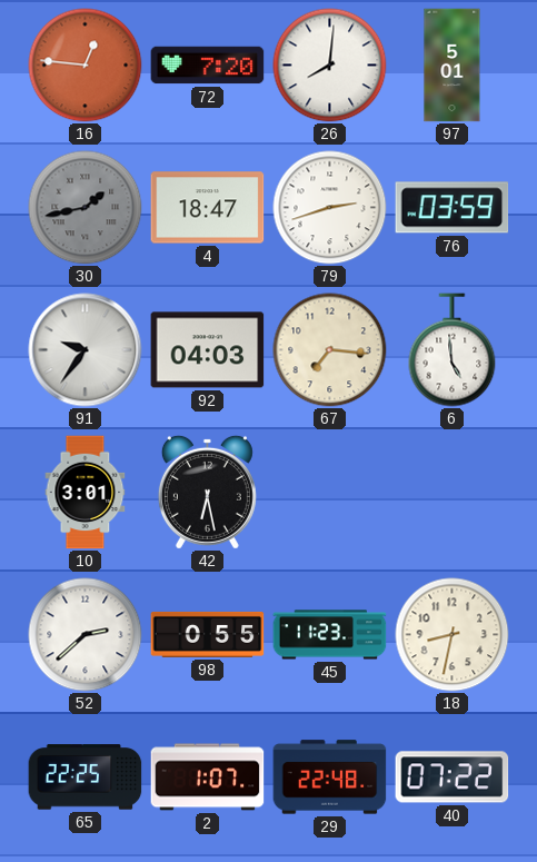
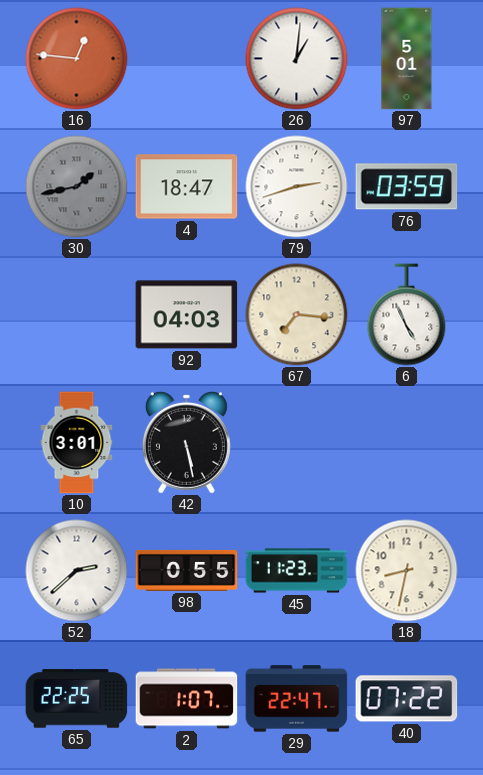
72: 7:20 -> none (208, 66)
26: 8:01 -> 1:01 (297, 59)
91: 9:36 -> none (86, 350)
6: 4:59 -> 4:56 (407, 315)
42: 6:28 -> 5:28 (186, 442)
29: 22:48 -> 22:47 (297, 699)
